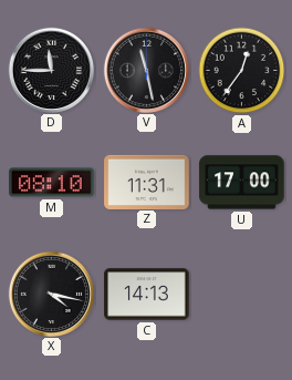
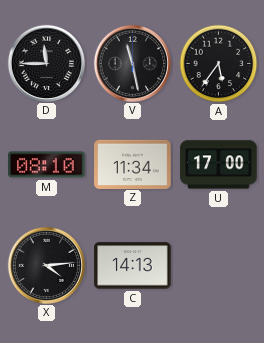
A: 12:36 -> 5:36 (219, 64)
Z: 11:31 -> 11:34 (133, 164)
X: 4:17 -> 4:14 (46, 265)
